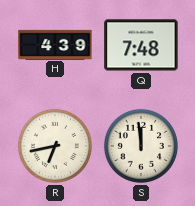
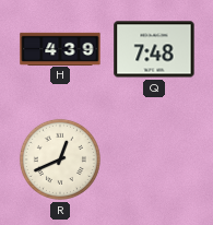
R: 6:43 -> 12:41 (60, 159)
S: 11:59 -> none (141, 146)
